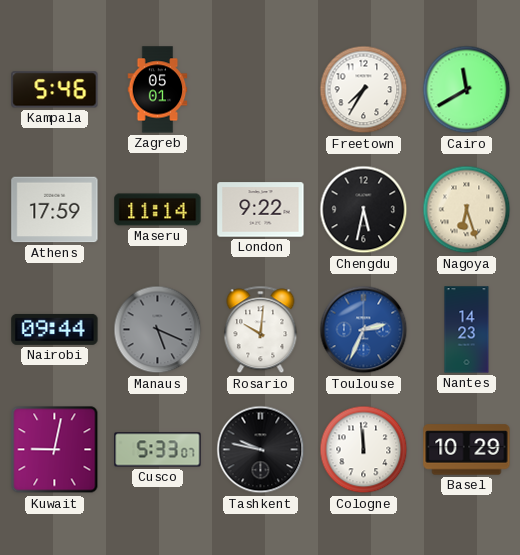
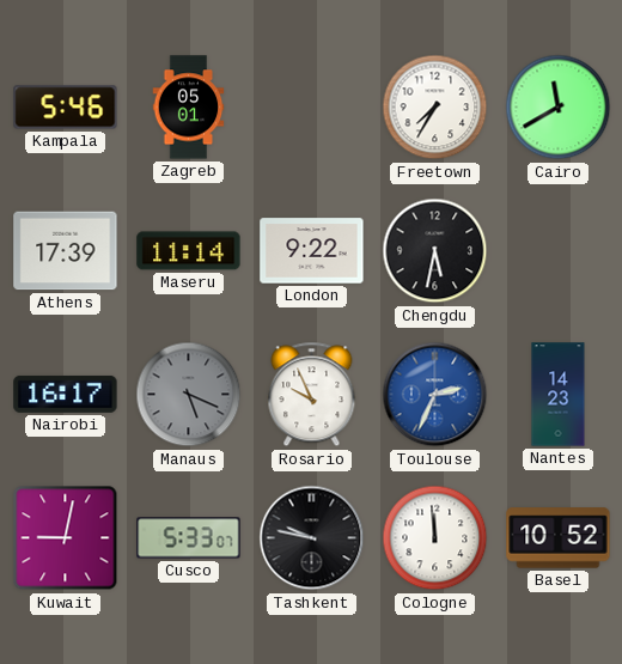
Athens: 17:59 -> 17:39 (66, 251)
Nagoya: 6:27 -> none (467, 210)
Nairobi: 09:44 -> 16:17 (66, 394)
Rosario: 10:01 -> 9:56 (312, 395)
Basel: 10:29 -> 10:52 (559, 538)
